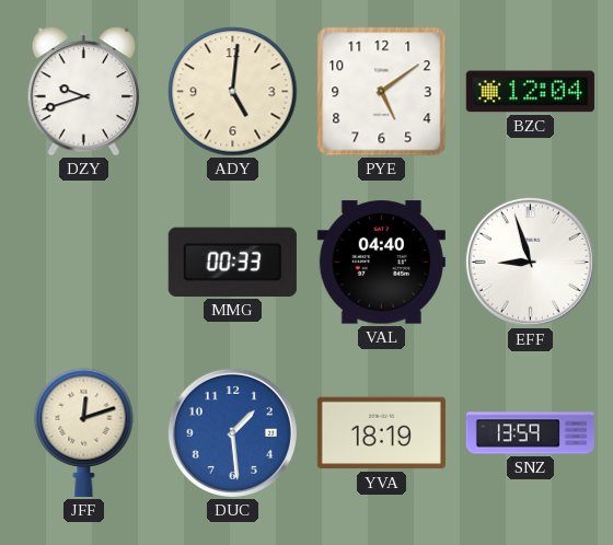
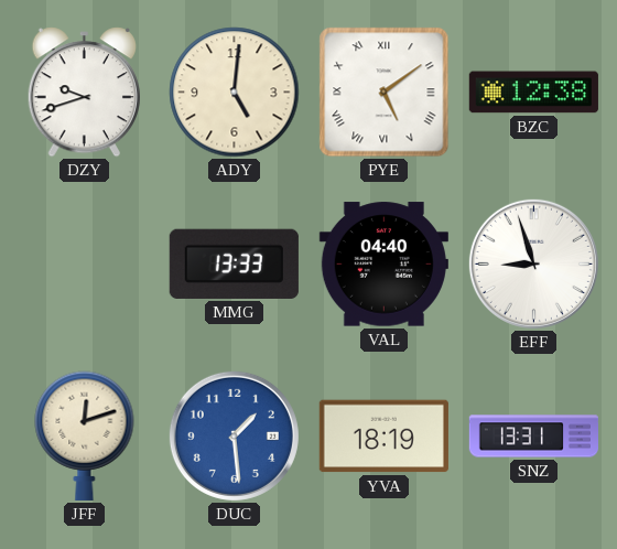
PYE numerals: Arabic -> Roman (385, 93)
BZC: 12:04 -> 12:38 (533, 93)
MMG: 00:33 -> 13:33 (234, 263)
SNZ: 13:59 -> 13:31 (533, 437)
